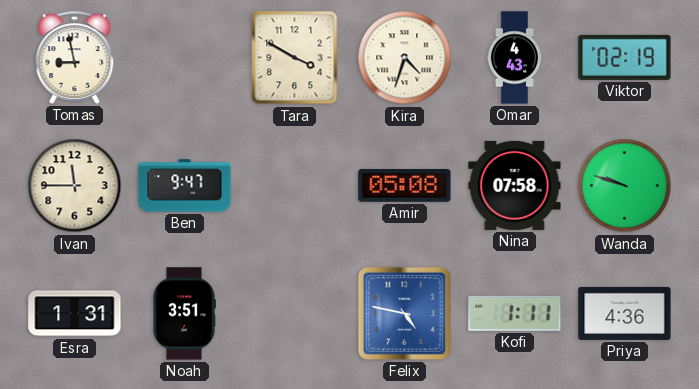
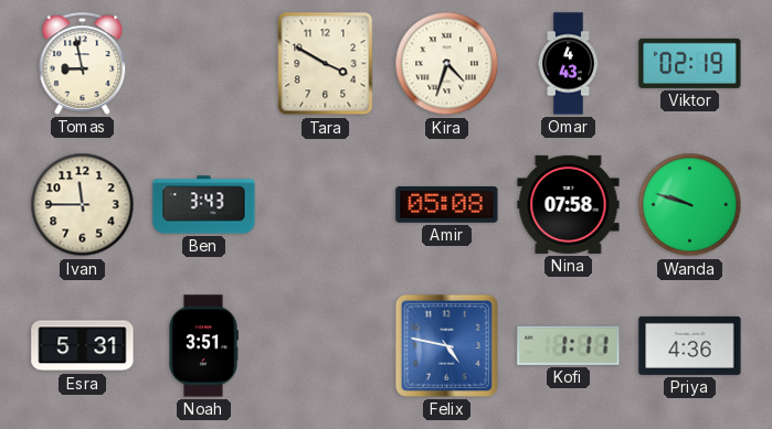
Ben: 9:47 -> 3:43 (204, 205)
Esra: 1:31 -> 5:31 (83, 346)
